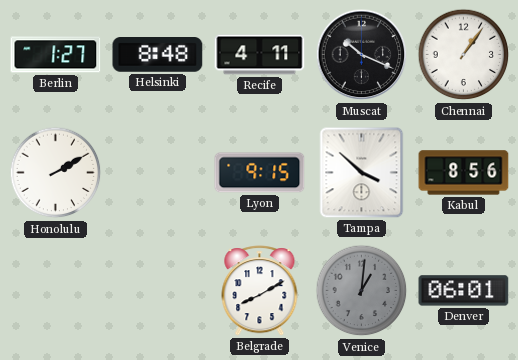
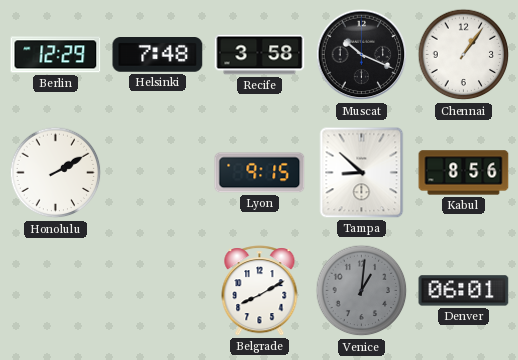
Berlin: 1:27 -> 12:29 (56, 55)
Helsinki: 8:48 -> 7:48 (158, 55)
Recife: 4:11 -> 3:58 (260, 55)
Tampa: 3:52 -> 8:52 (362, 173)
